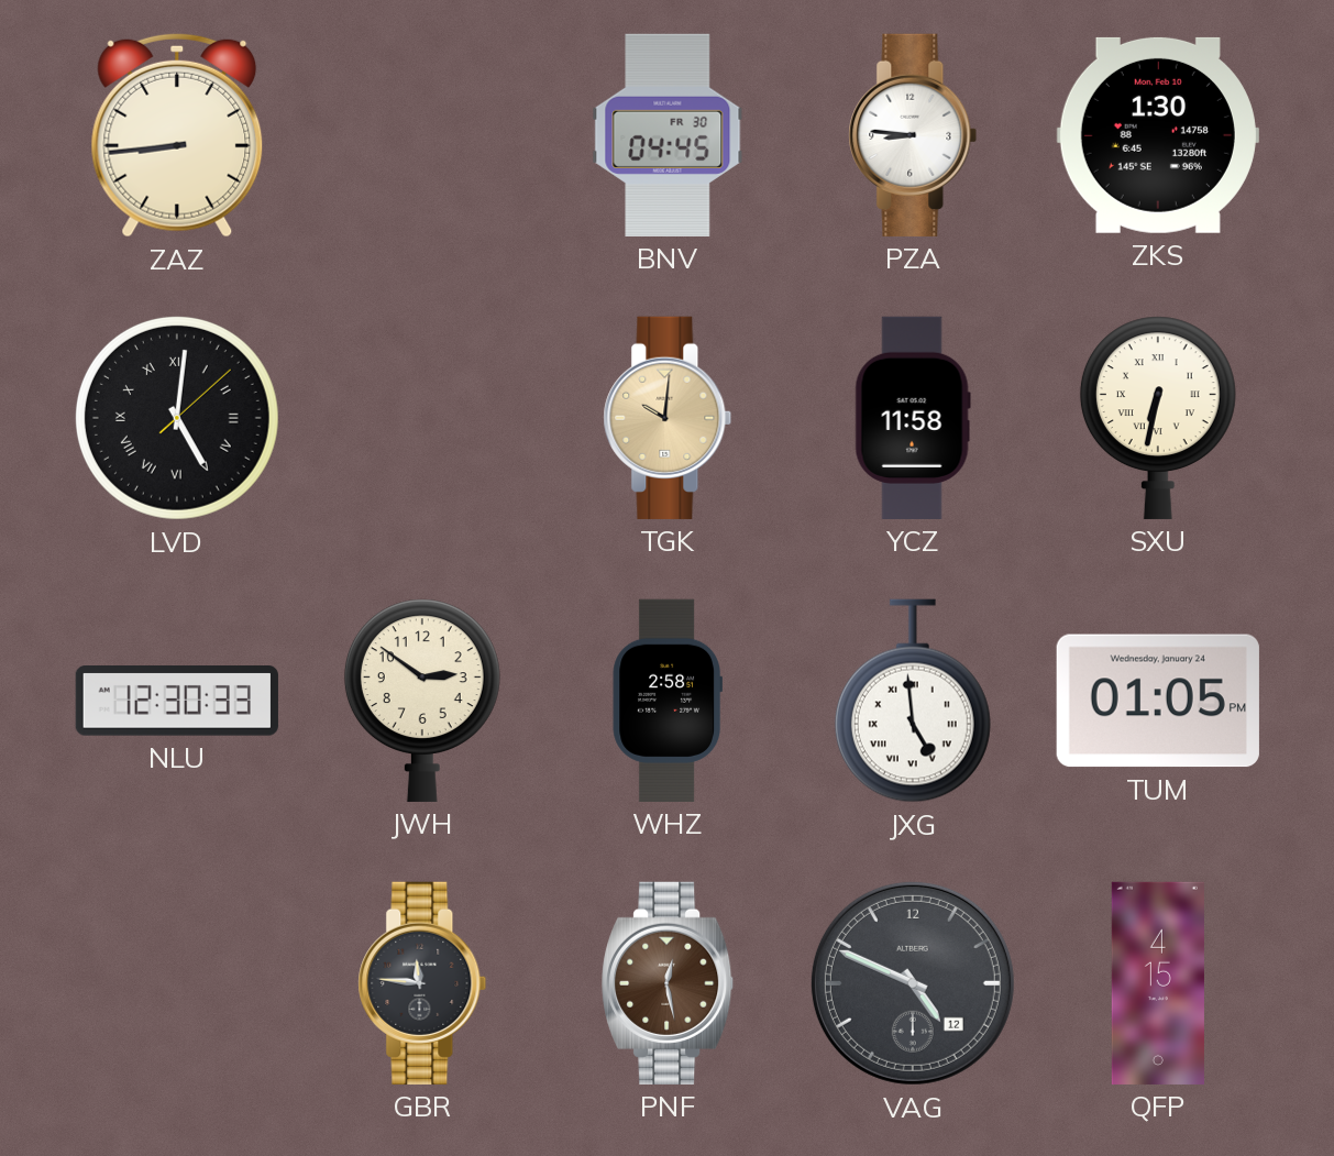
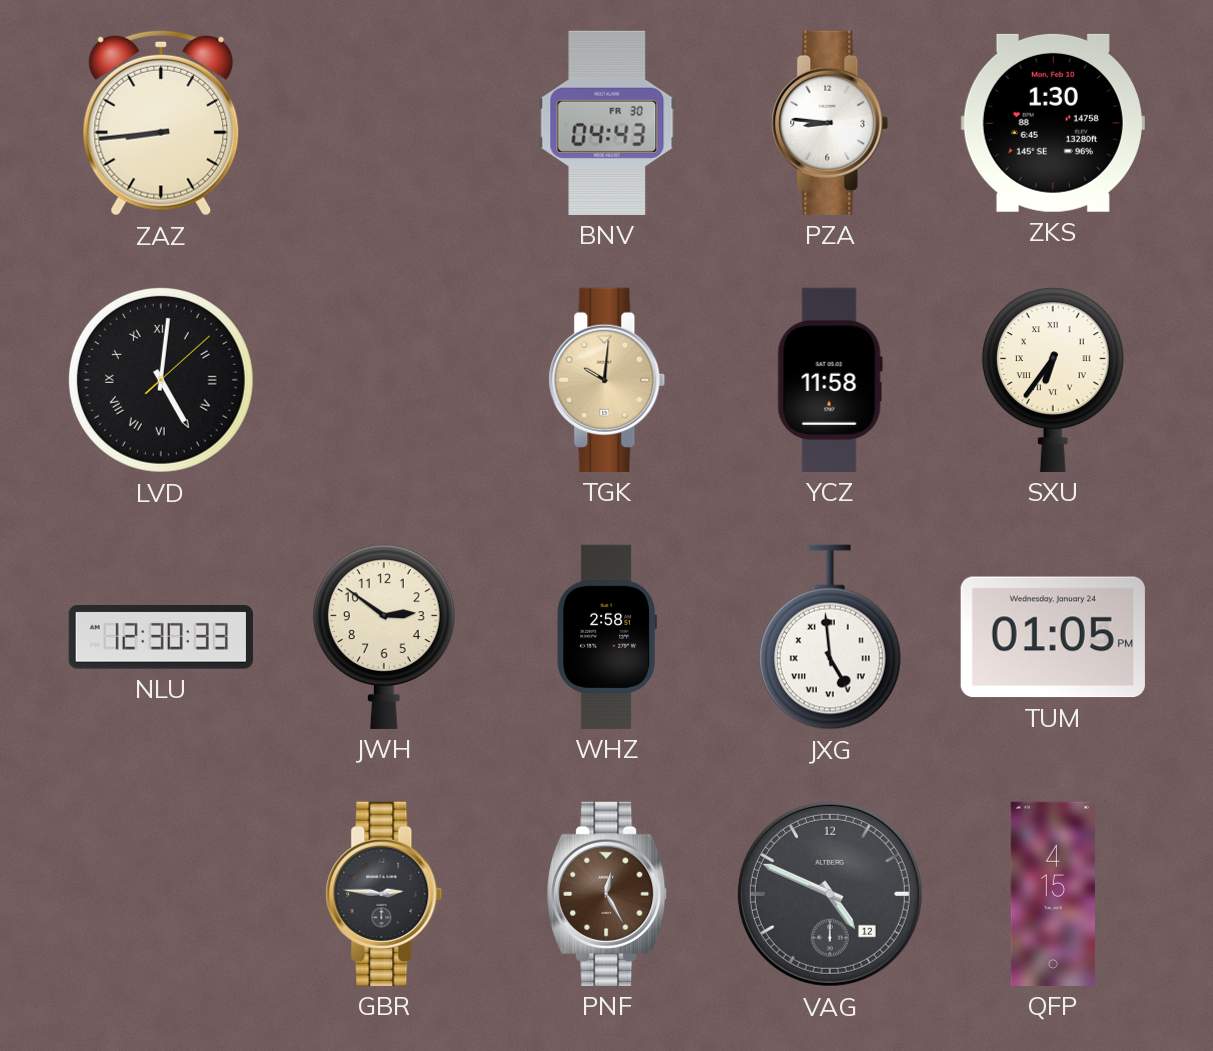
BNV: 04:45 -> 04:43 (607, 123)
SXU: 6:32 -> 6:36 (1053, 380)
GBR: 11:46 -> 2:46 (384, 894)
PNF: 12:28 -> 12:25 (608, 894)
